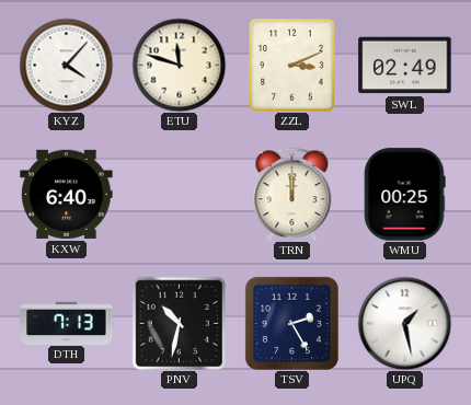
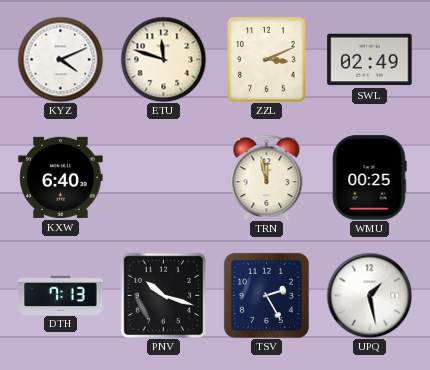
KYZ: 4:07 -> 4:11 (60, 59)
TRN: 12:00 -> 11:58 (267, 177)
PNV: 10:32 -> 10:18 (163, 295)
